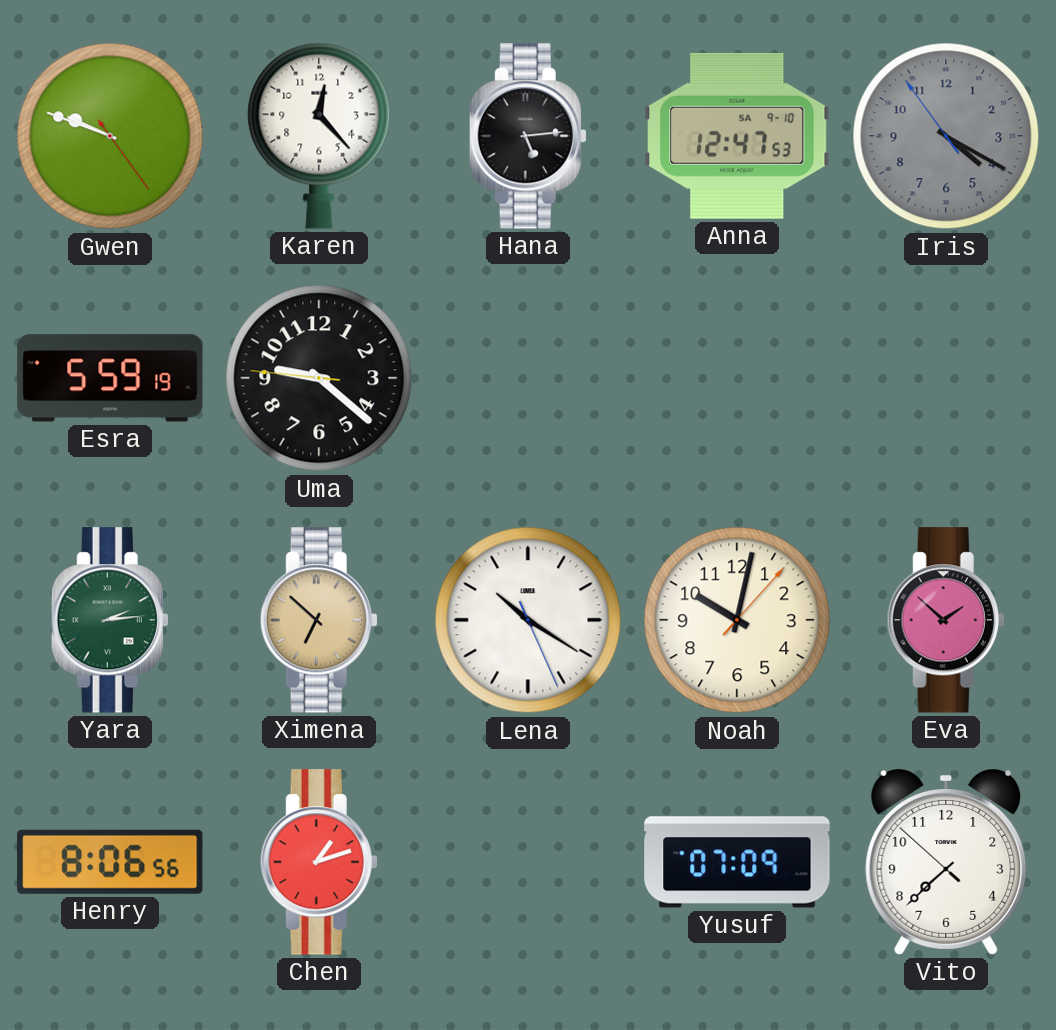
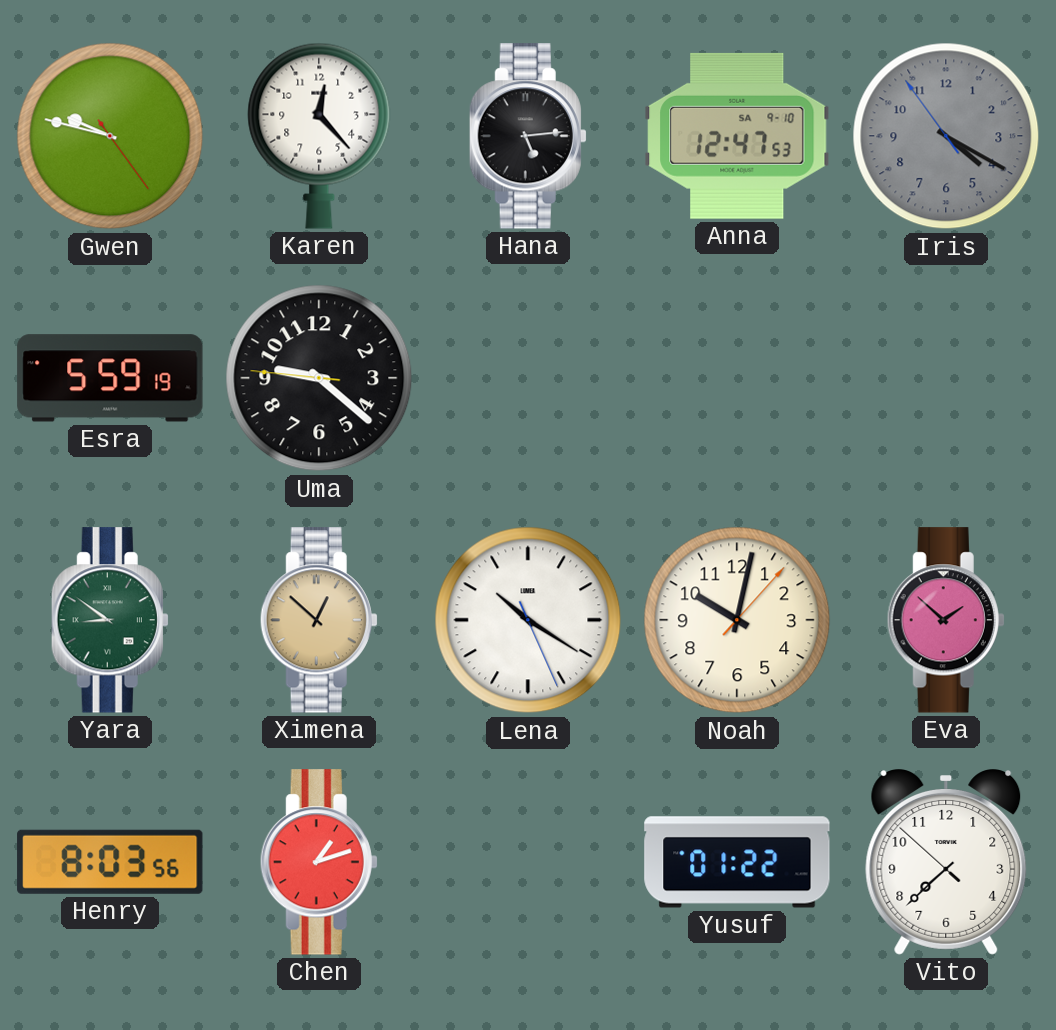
Gwen: 9:48 -> 9:47 (110, 136)
Yara: 2:14 -> 8:51 (110, 620)
Ximena: 6:52 -> 12:52 (319, 620)
Henry: 8:06 -> 8:03 (110, 862)
Yusuf: 07:09 -> 01:22 (737, 862)
